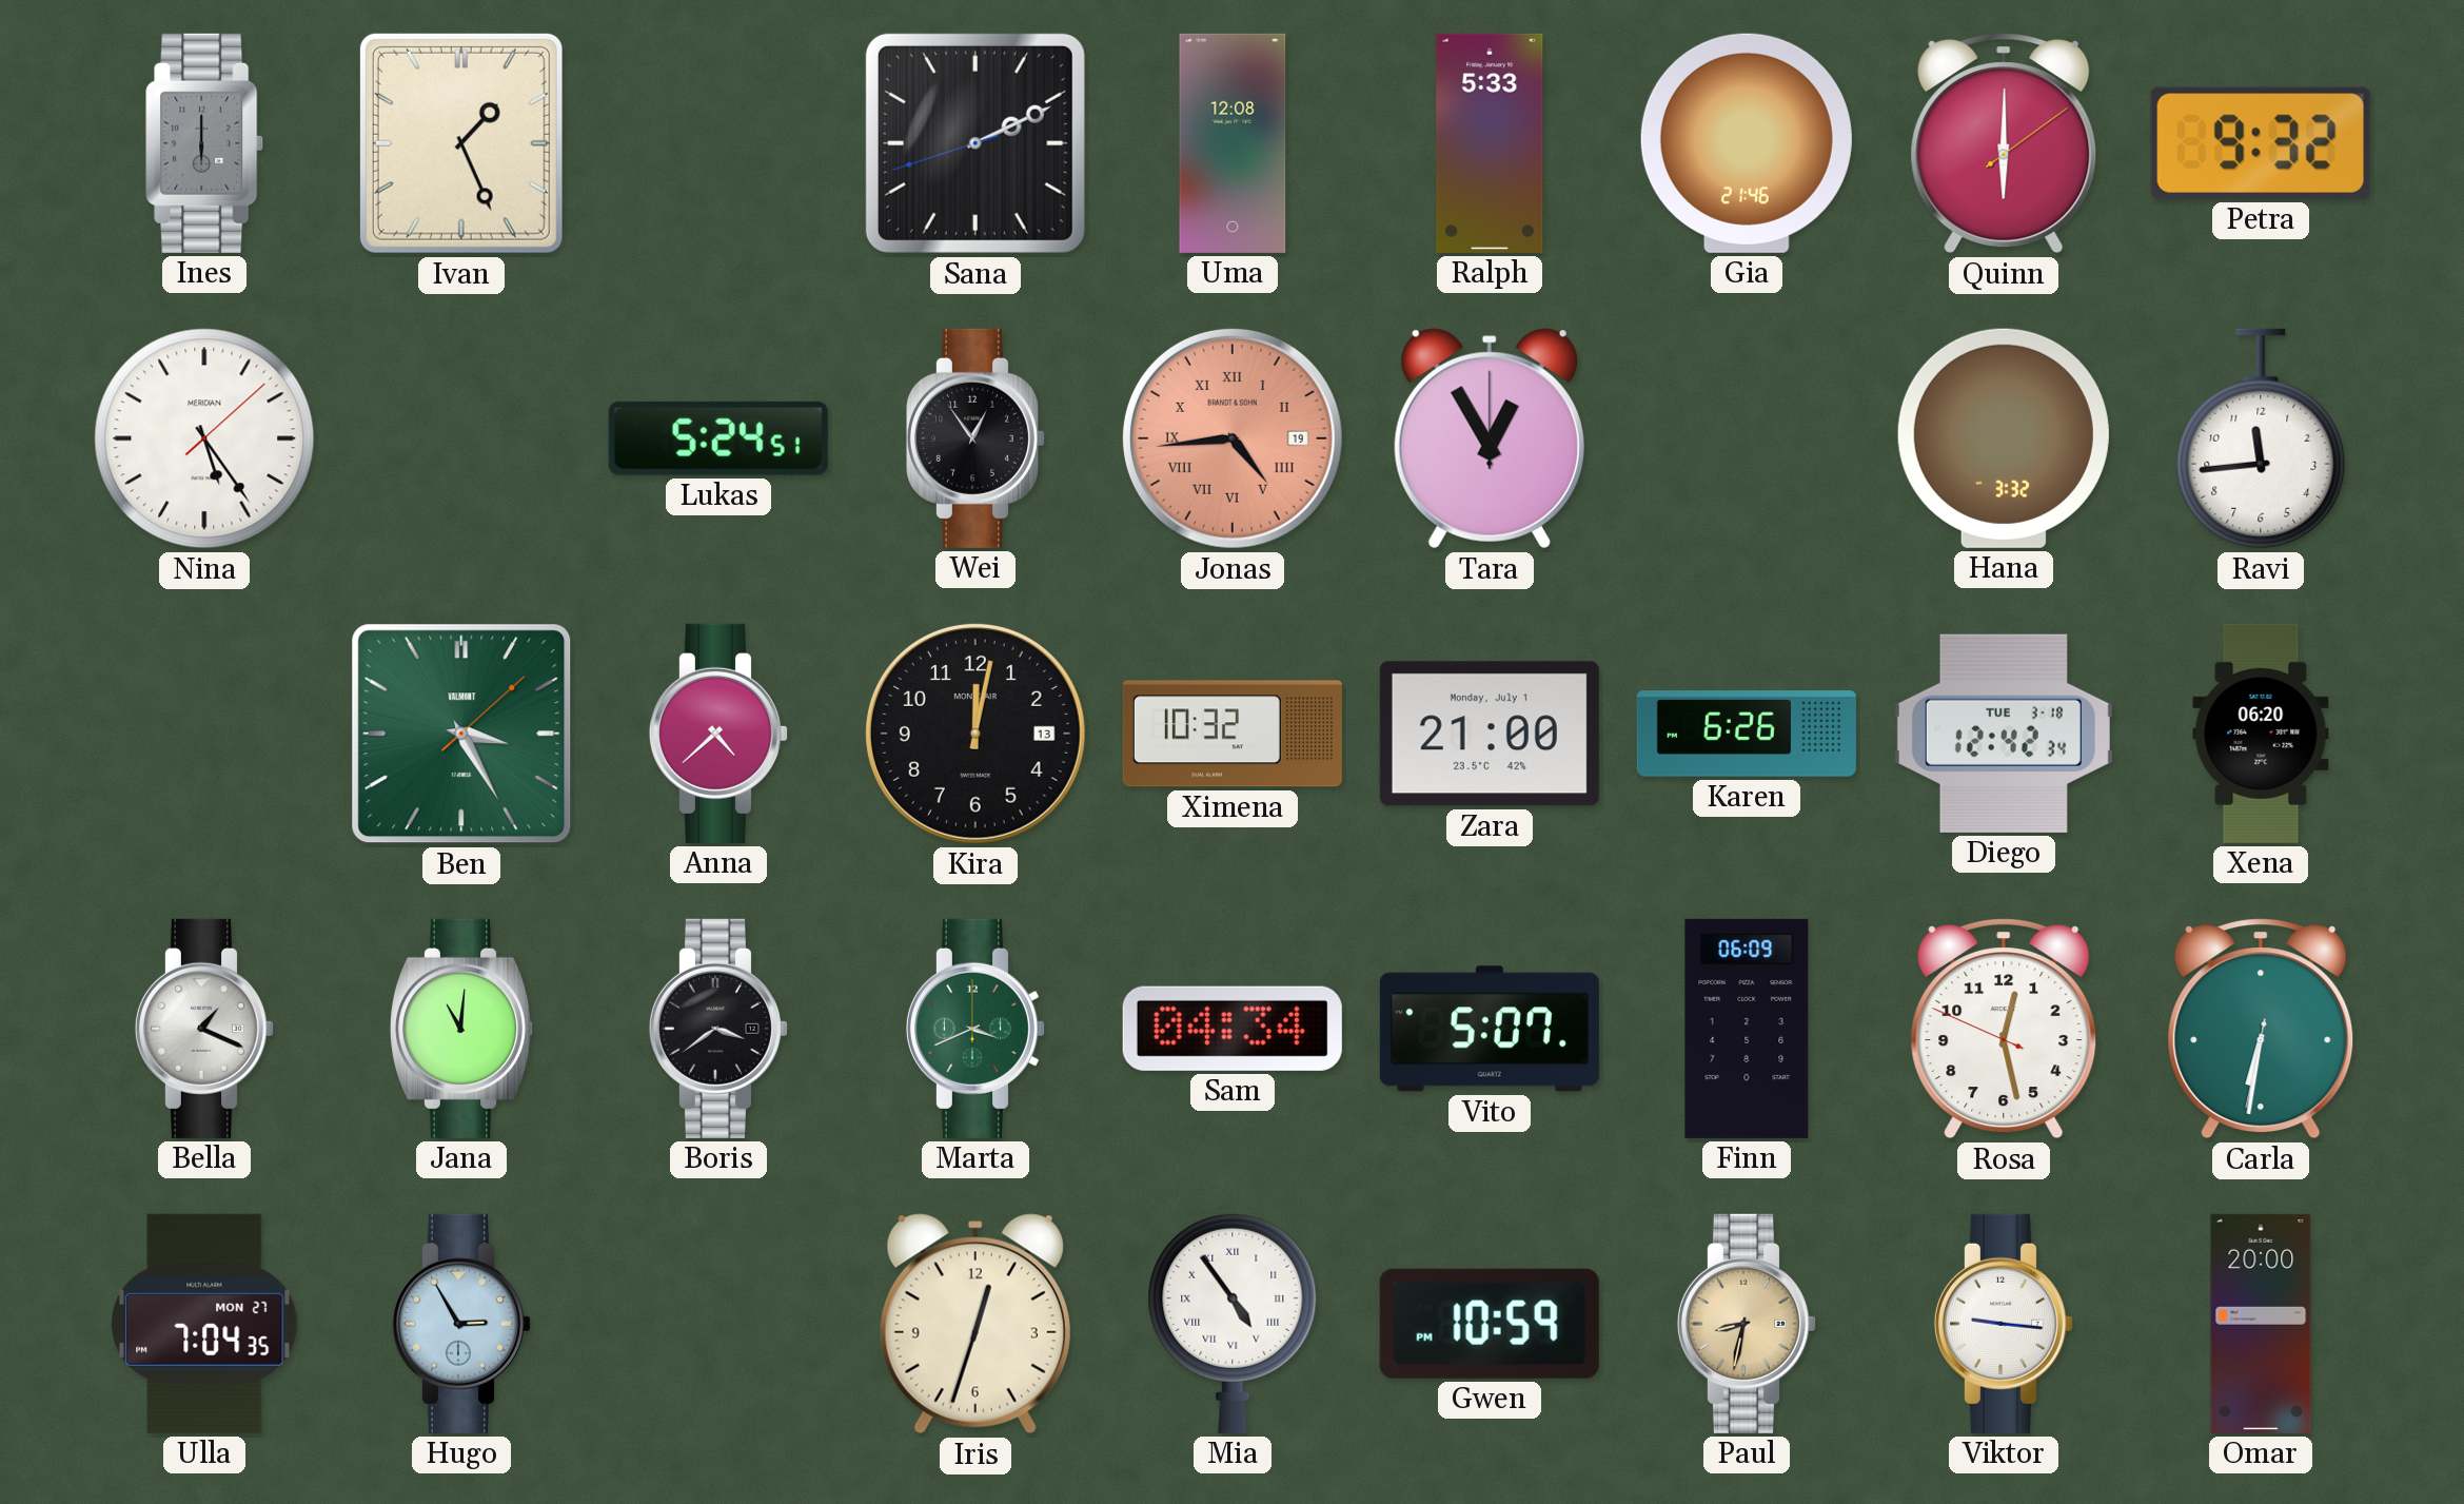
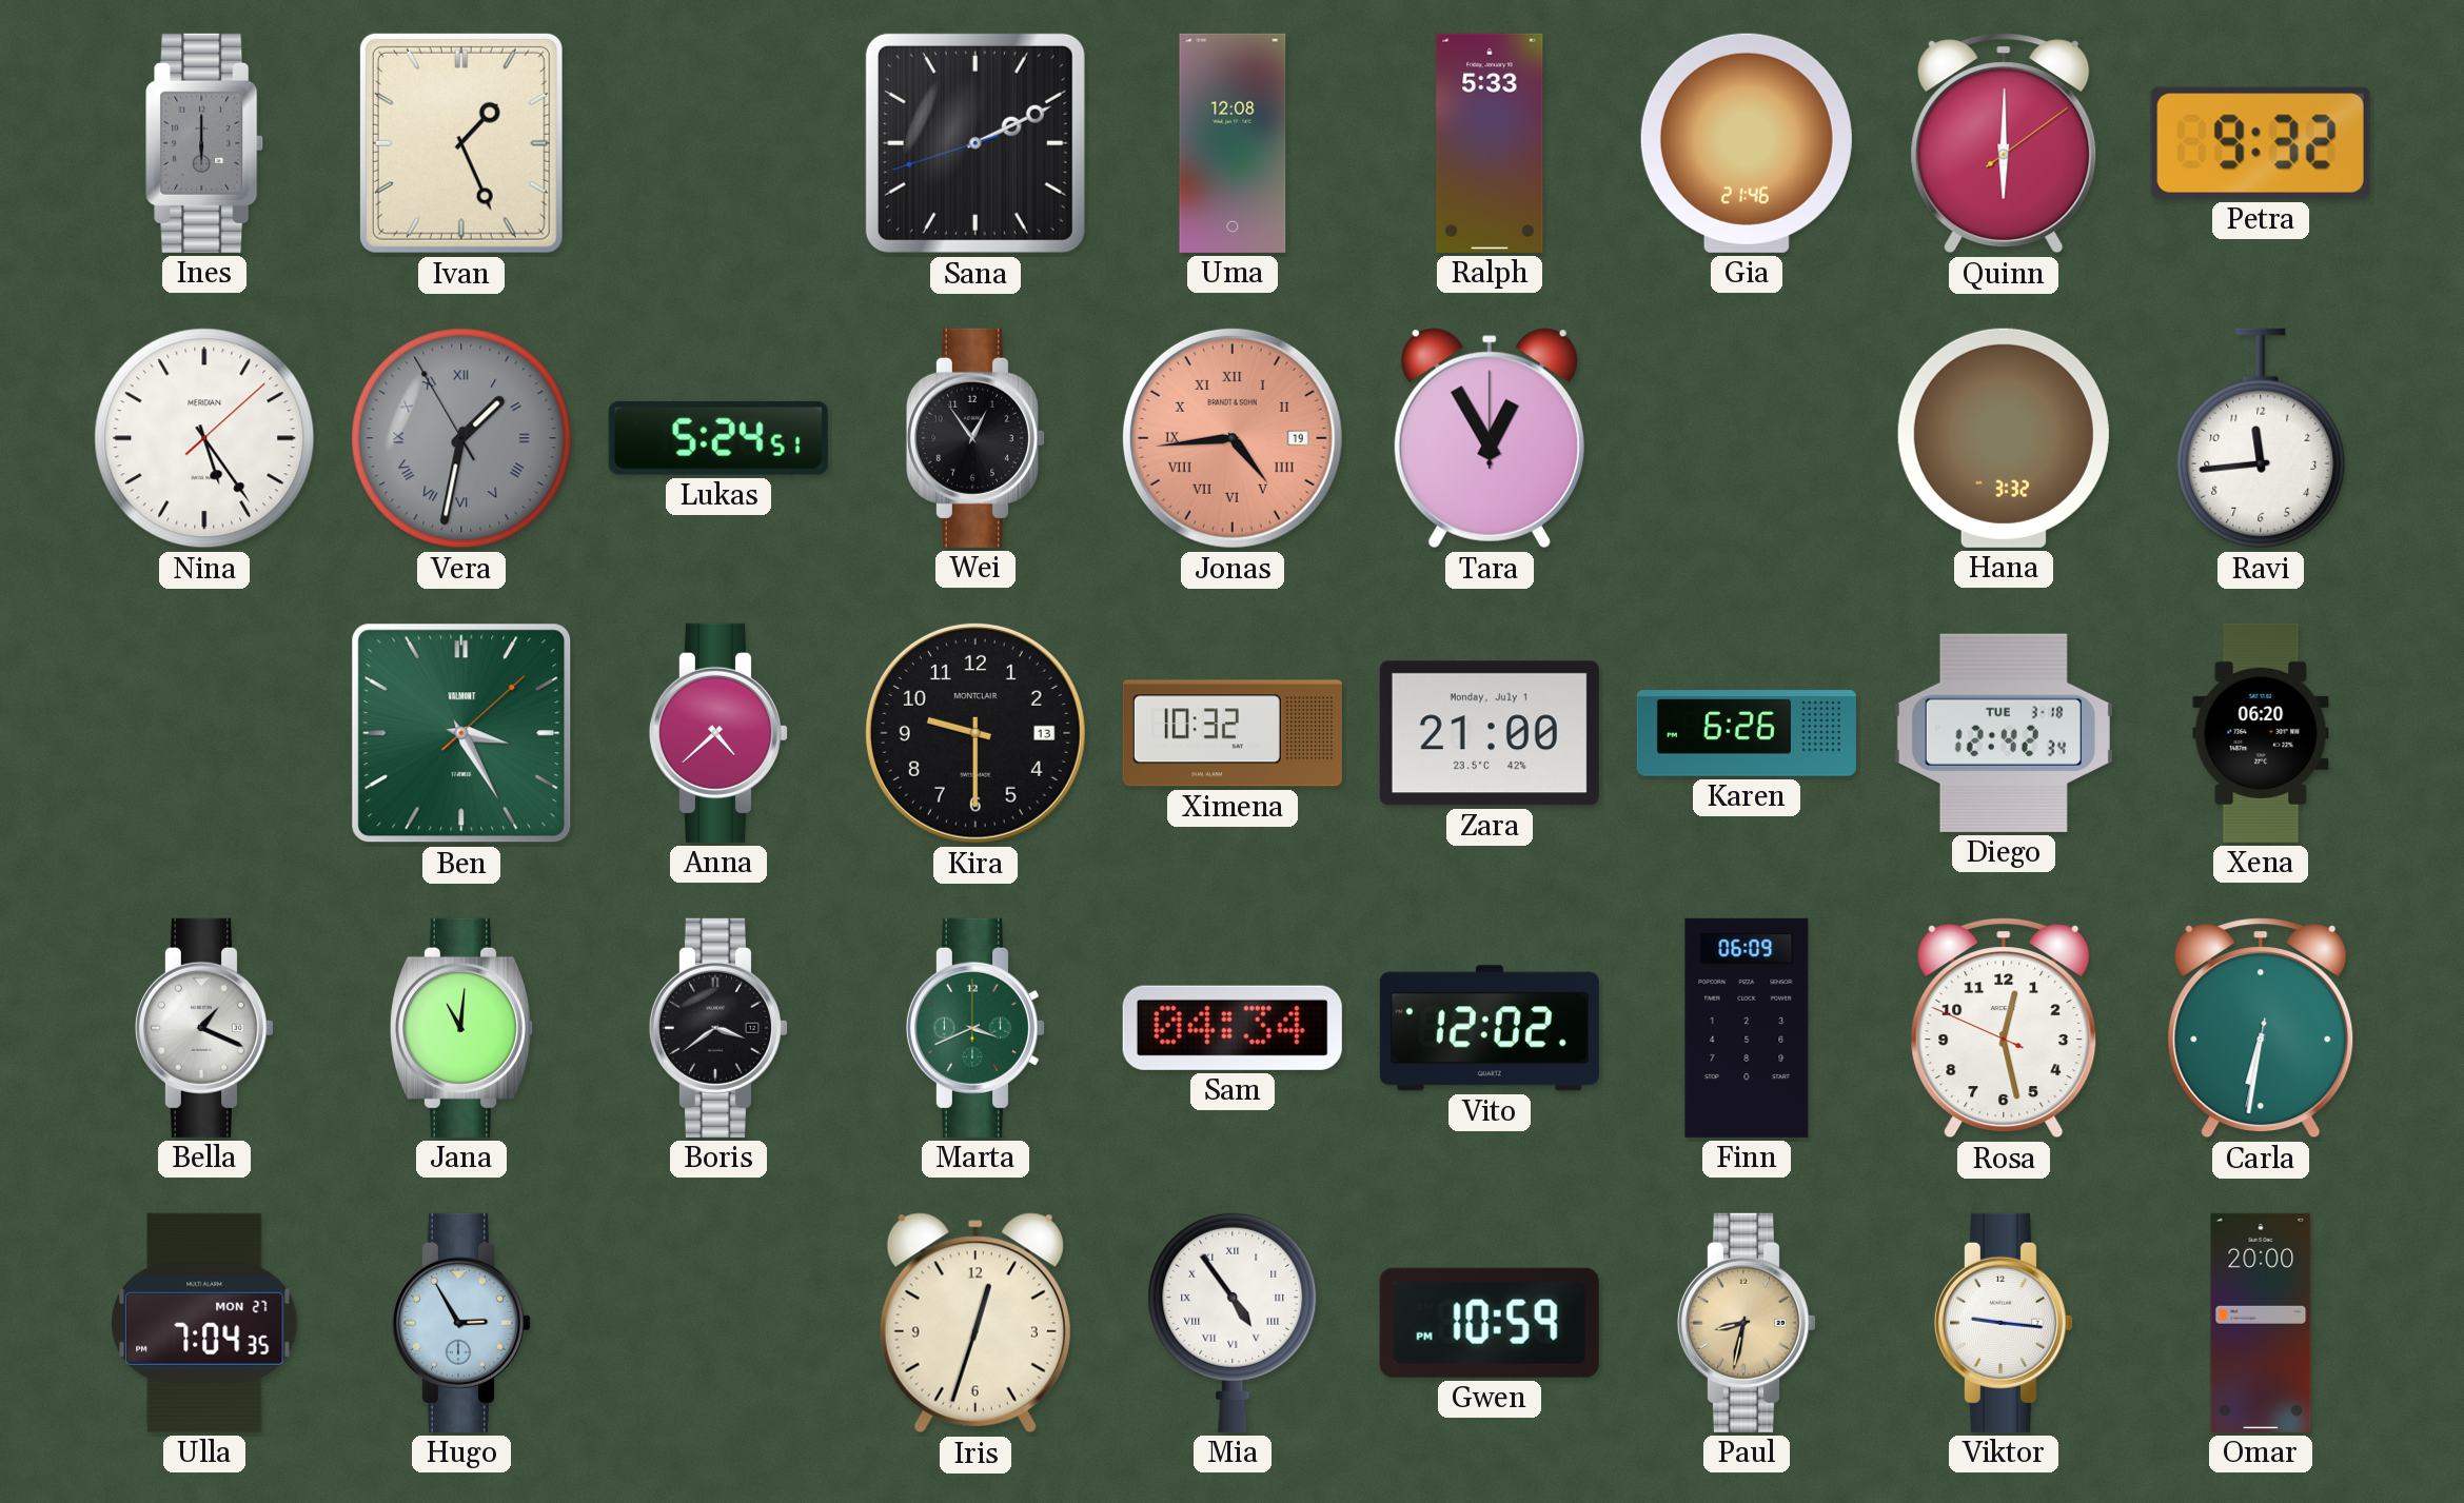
Vera: none -> 1:31 (461, 438)
Kira: 12:02 -> 9:30 (975, 733)
Vito: 5:07 -> 12:02 (1490, 1028)
